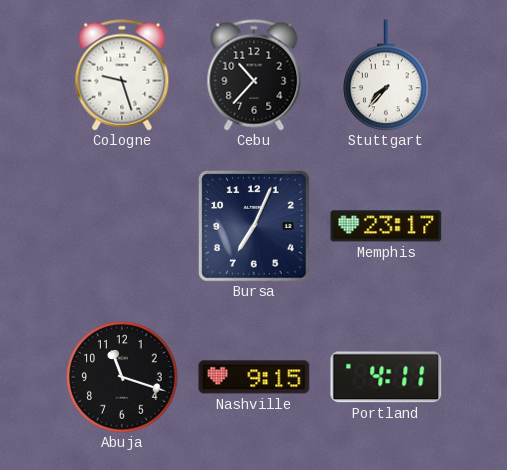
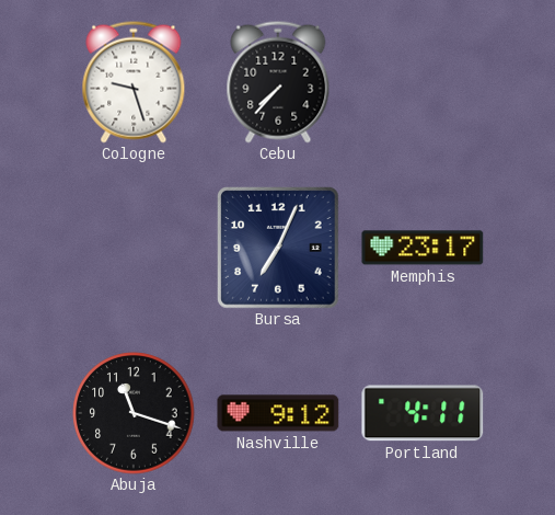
Cebu: 10:37 -> 7:37 (278, 82)
Stuttgart: 7:37 -> none (386, 75)
Nashville: 9:15 -> 9:12 (278, 413)
